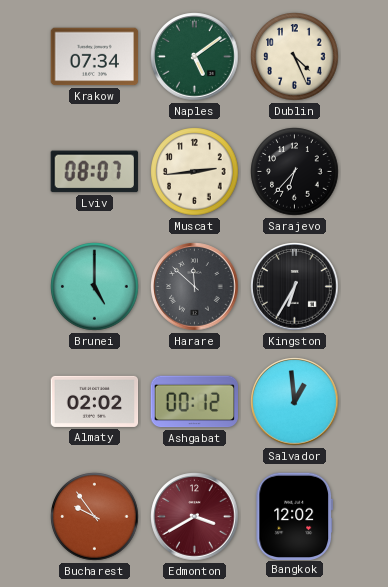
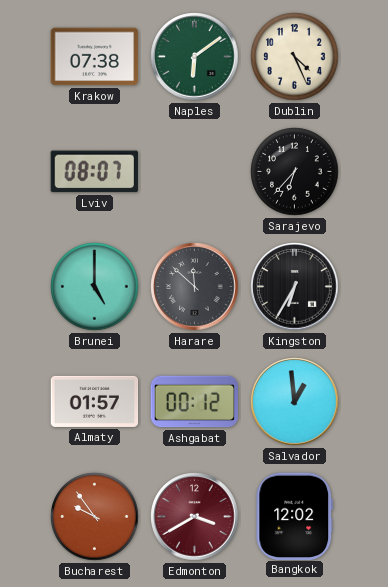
Krakow: 07:34 -> 07:38 (95, 57)
Naples: 5:09 -> 6:09 (195, 57)
Muscat: 2:44 -> none (195, 172)
Almaty: 02:02 -> 01:57 (95, 401)
